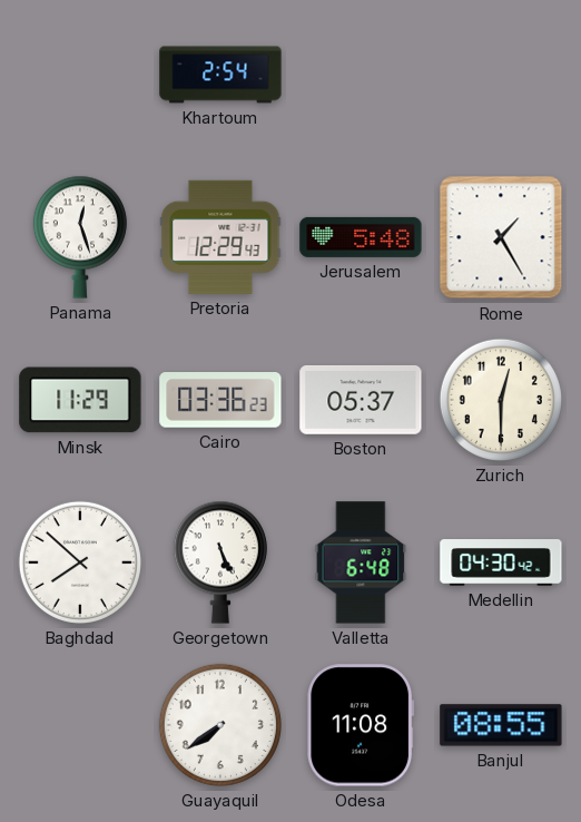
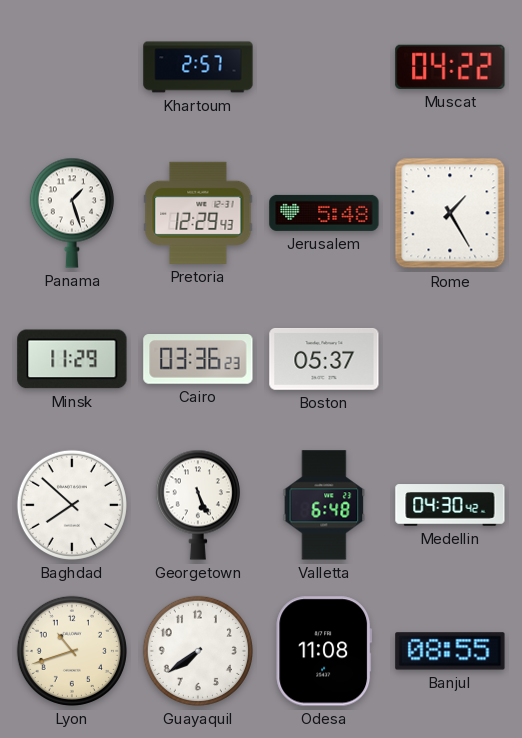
Khartoum: 2:54 -> 2:57 (198, 67)
Muscat: none -> 04:22 (450, 67)
Panama: 12:27 -> 1:27 (72, 213)
Zurich: 12:30 -> none (501, 400)
Lyon: none -> 10:42 (72, 651)
